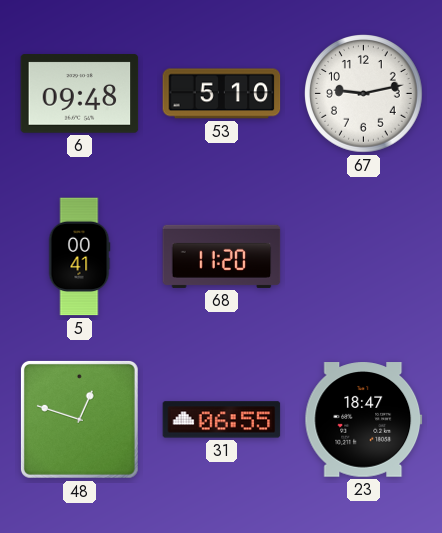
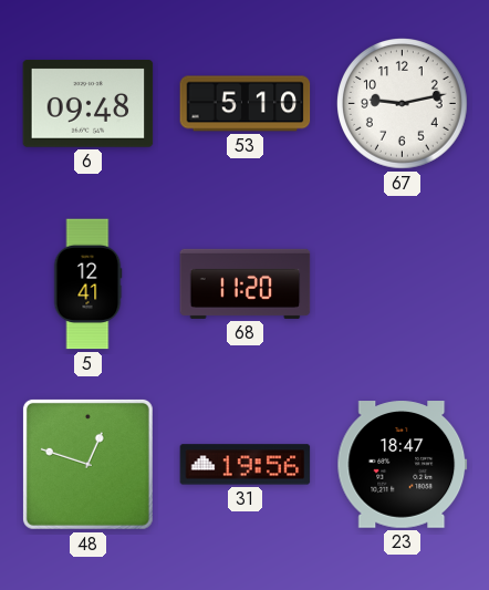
5: 00:41 -> 12:41 (87, 284)
31: 06:55 -> 19:56 (246, 465)
